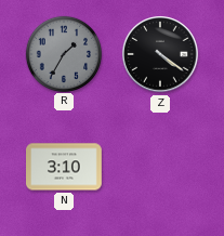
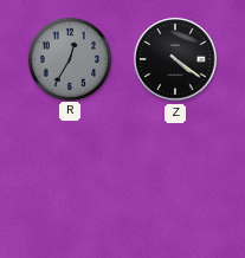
R: 1:35 -> 12:35 (69, 58)
N: 3:10 -> none (64, 167)
